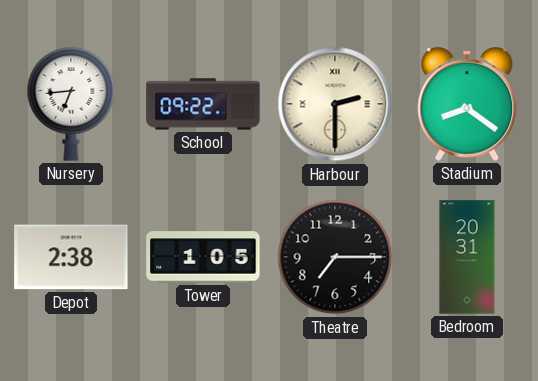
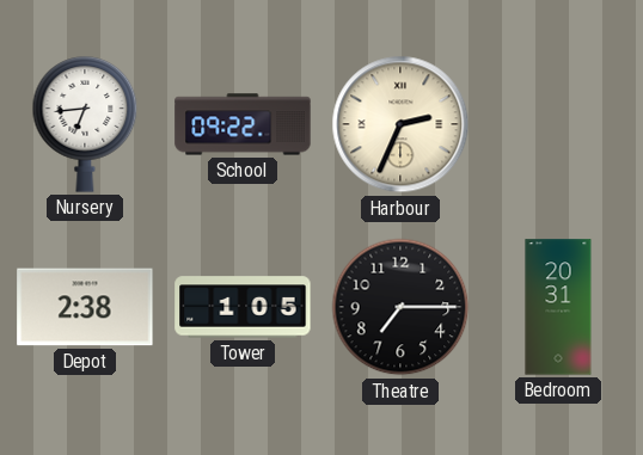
Harbour: 2:30 -> 2:34 (400, 124)
Stadium: 8:21 -> none (467, 105)
